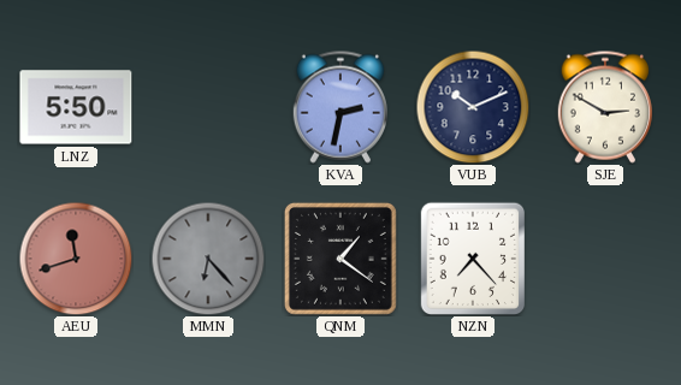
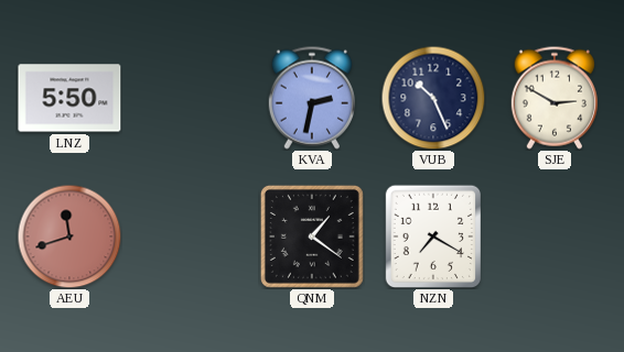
VUB: 10:11 -> 10:26 (433, 98)
MMN: 6:23 -> none (208, 259)
NZN: 7:23 -> 7:20 (432, 235)
